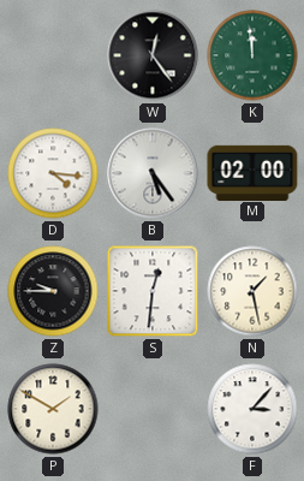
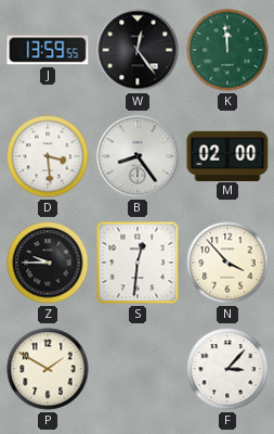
J: none -> 13:59 (48, 50)
D: 4:16 -> 3:29 (48, 156)
B: 5:24 -> 8:24 (138, 156)
N: 1:28 -> 3:53 (227, 263)
